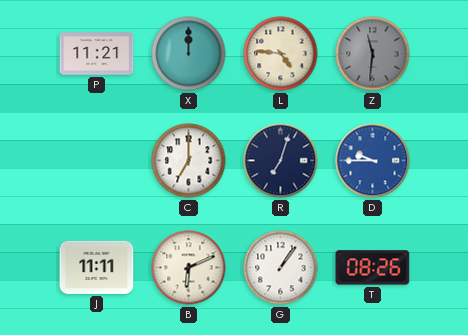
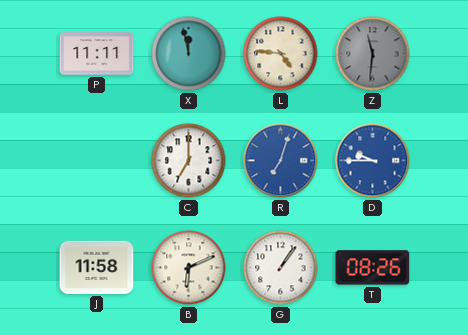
P: 11:21 -> 11:11 (97, 54)
X: 12:00 -> 11:58 (189, 54)
R dial: navy -> blue (281, 161)
J: 11:11 -> 11:58 (97, 267)
